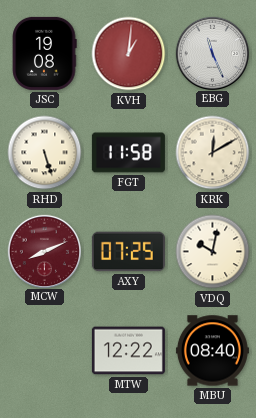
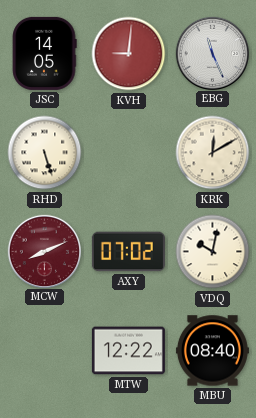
JSC: 19:08 -> 14:05 (44, 53)
KVH: 1:01 -> 9:01 (129, 54)
FGT: 11:58 -> none (128, 153)
AXY: 07:25 -> 07:02 (128, 252)
